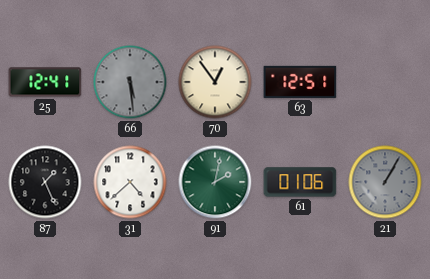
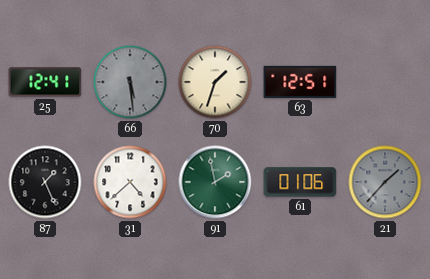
70: 12:54 -> 1:33 (215, 82)
91: 2:02 -> 1:58 (215, 182)
21: 1:05 -> 1:37 (385, 182)
